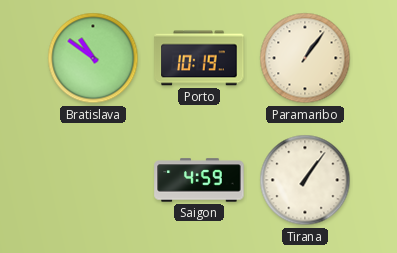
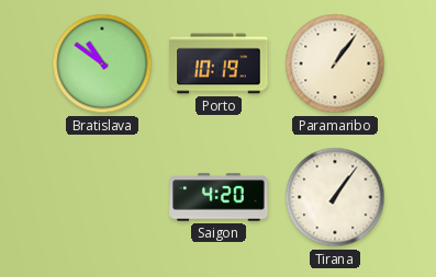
Saigon: 4:59 -> 4:20 (219, 197)
